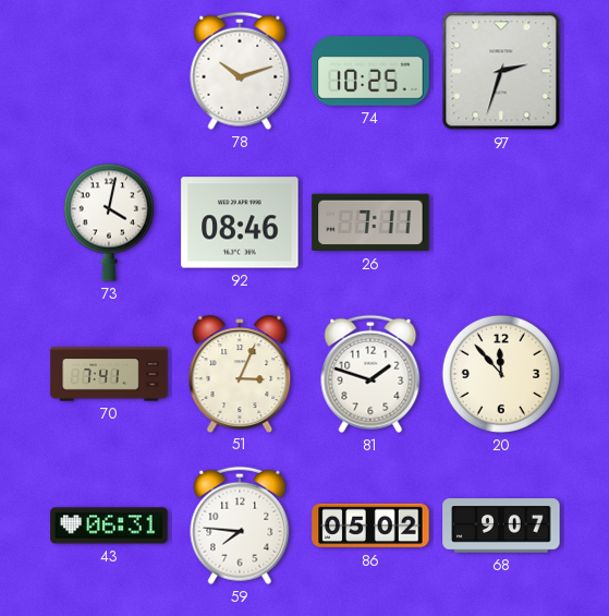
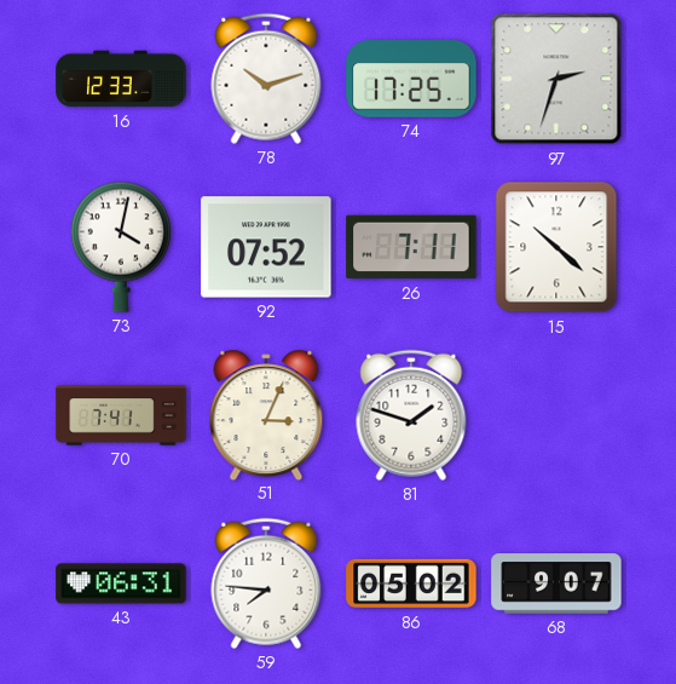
16: none -> 12:33 (121, 79)
74: 10:25 -> 17:25 (411, 79)
92: 08:46 -> 07:52 (266, 247)
15: none -> 10:22 (556, 247)
20: 11:53 -> none (501, 374)
